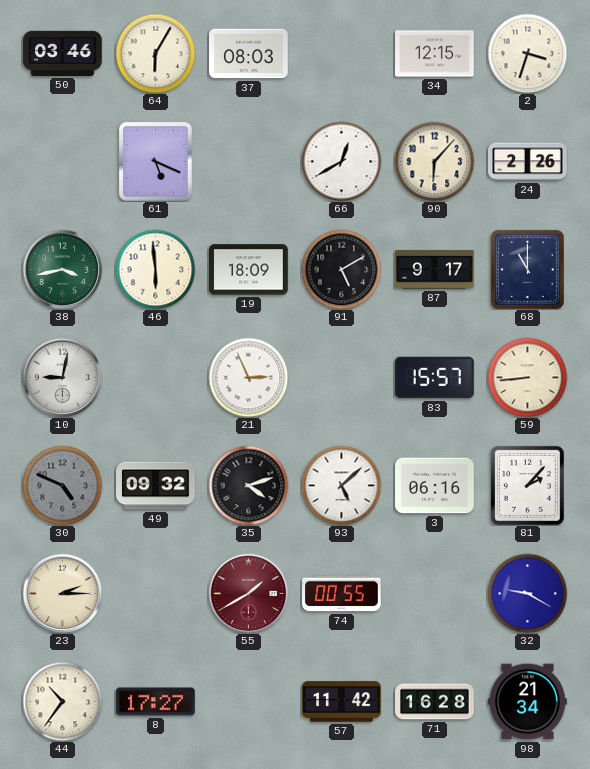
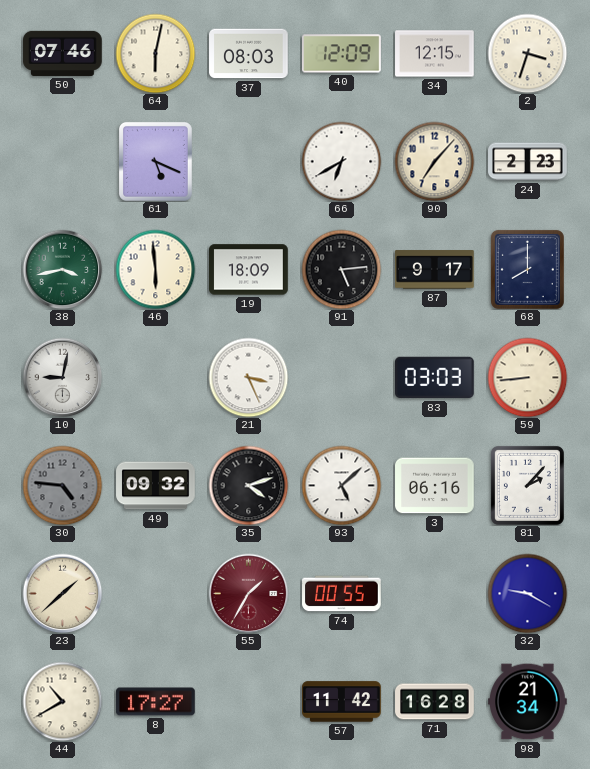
50: 03:46 -> 07:46 (63, 53)
64: 6:05 -> 6:02 (155, 53)
40: none -> 12:09 (342, 54)
66: 12:40 -> 6:40 (341, 161)
90: 6:07 -> 7:07 (434, 161)
24: 2:26 -> 2:23 (528, 162)
91: 5:10 -> 5:14 (341, 269)
68: 11:00 -> 8:00 (527, 269)
21: 2:56 -> 3:26 (248, 377)
83: 15:57 -> 03:03 (435, 378)
30: 4:49 -> 4:46 (62, 485)
23: 2:15 -> 1:38 (62, 593)
55: 1:40 -> 1:35 (248, 593)
44: 10:36 -> 10:40 (62, 701)
